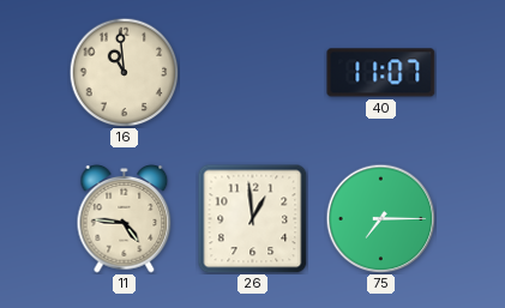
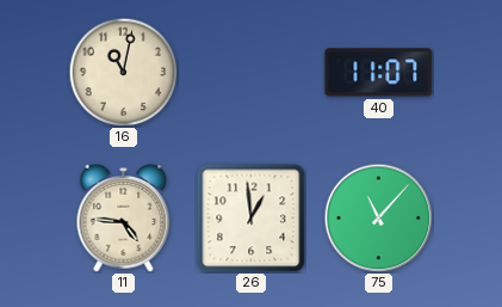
16: 10:59 -> 11:02 (123, 72)
75: 7:15 -> 11:07 (378, 217)
